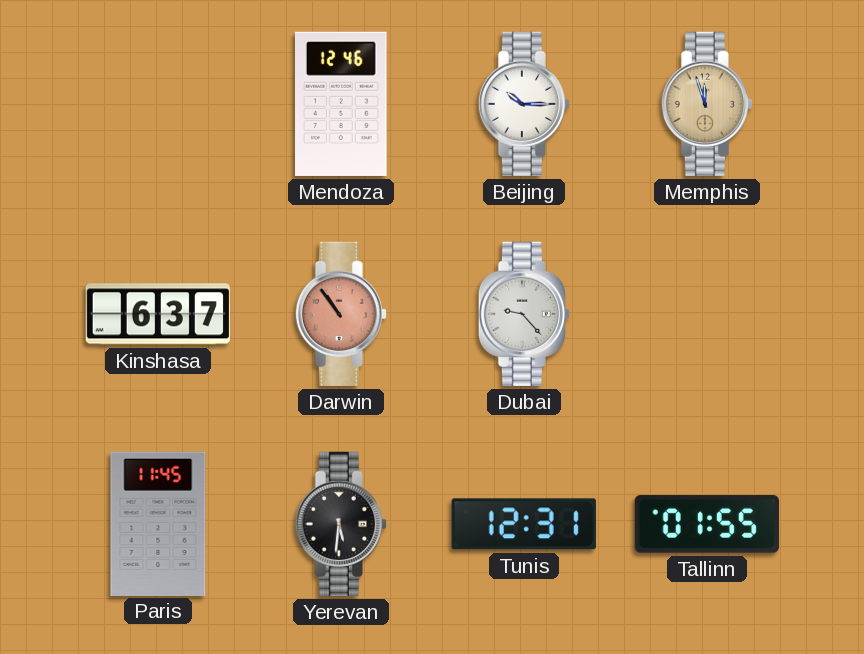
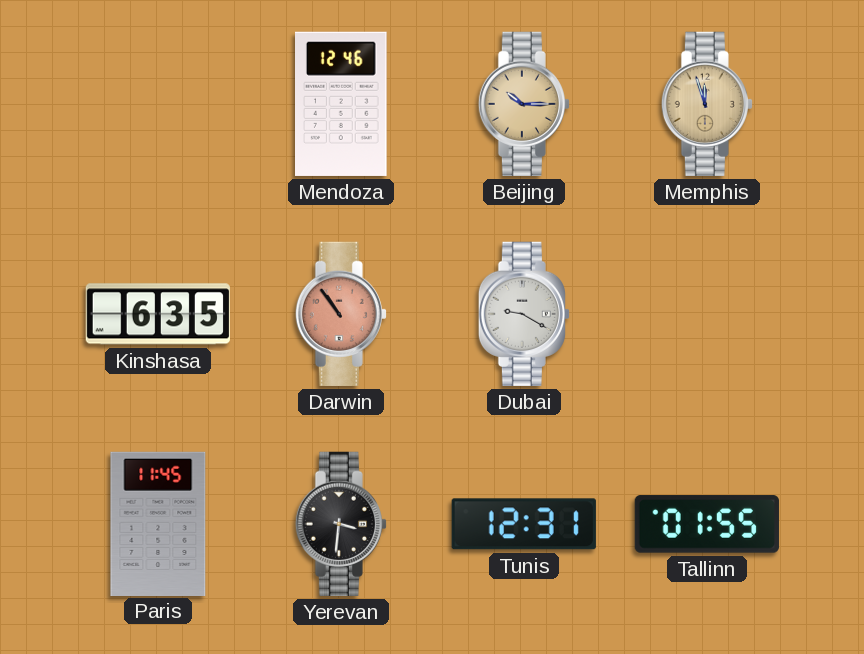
Beijing dial: white -> champagne (524, 104)
Kinshasa: 6:37 -> 6:35 (158, 314)
Dubai: 9:23 -> 9:20 (524, 314)
Yerevan: 5:31 -> 3:31 (341, 524)
